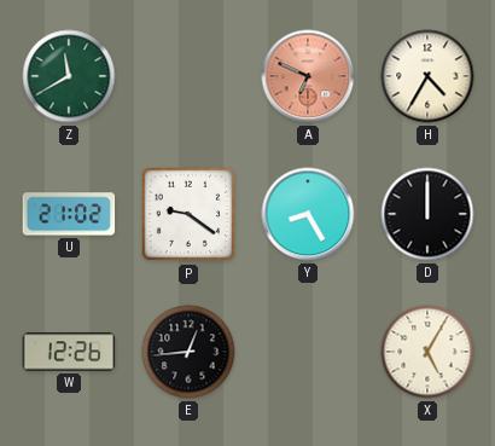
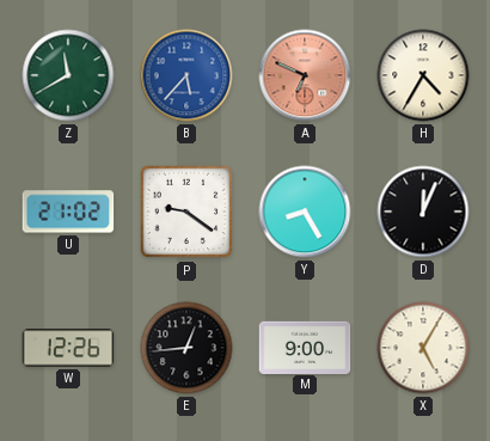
B: none -> 5:37 (186, 75)
D: 12:00 -> 12:04 (423, 212)
M: none -> 9:00 (305, 347)
